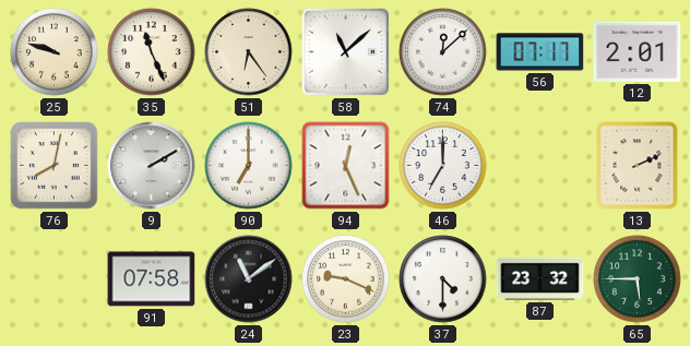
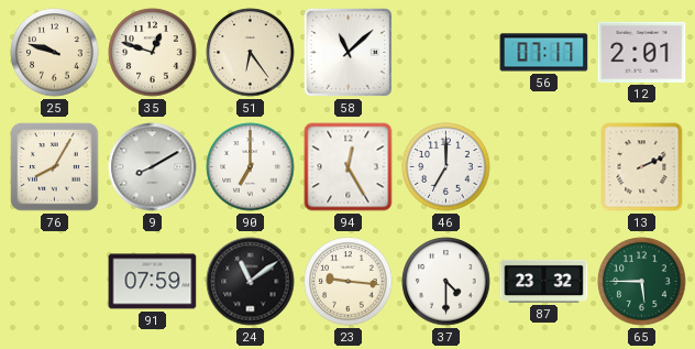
35: 11:26 -> 12:48 (153, 53)
74: 12:08 -> none (443, 52)
76: 8:02 -> 8:05 (55, 167)
9: 2:10 -> 8:10 (153, 167)
94: 12:26 -> 12:25 (349, 167)
91: 07:58 -> 07:59 (153, 282)
23: 9:19 -> 9:16 (349, 282)
